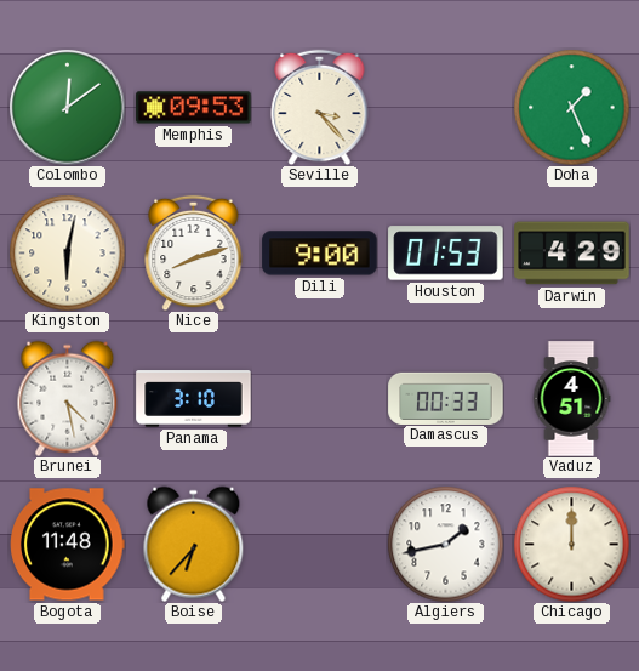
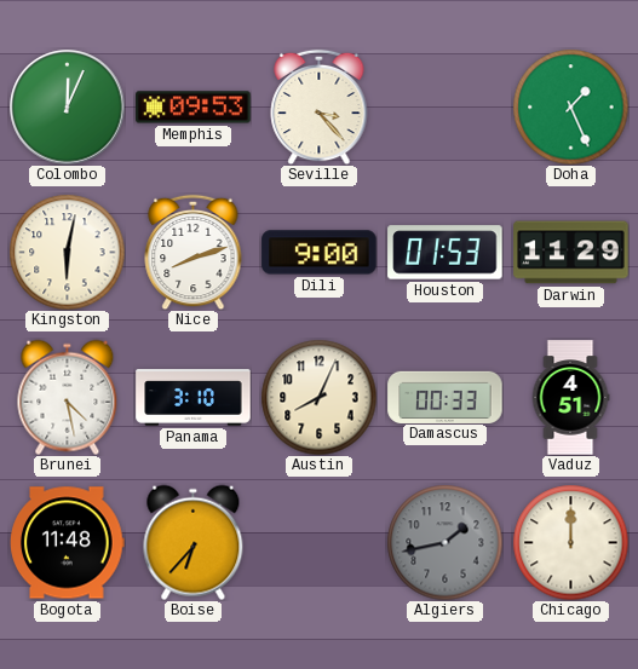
Colombo: 12:09 -> 12:04 (68, 108)
Darwin: 4:29 -> 11:29 (571, 253)
Austin: none -> 8:04 (318, 397)
Algiers dial: white -> grey (444, 542)
